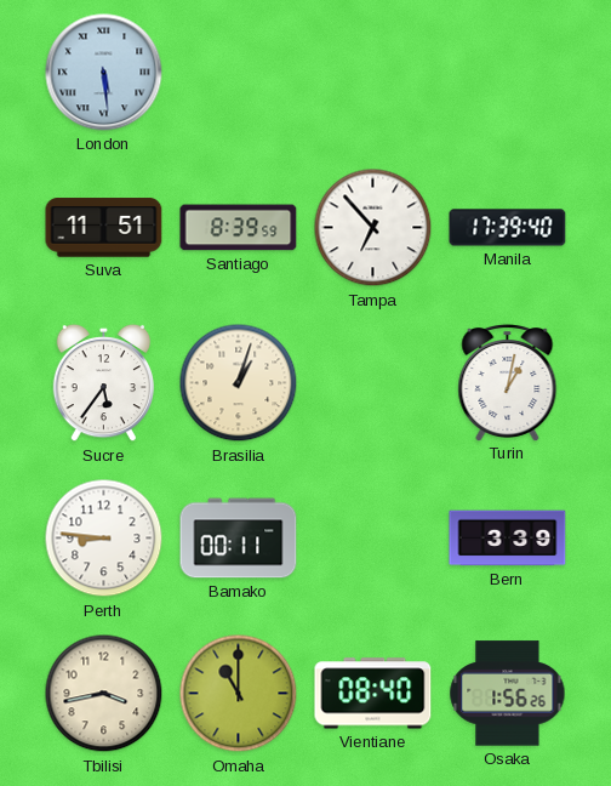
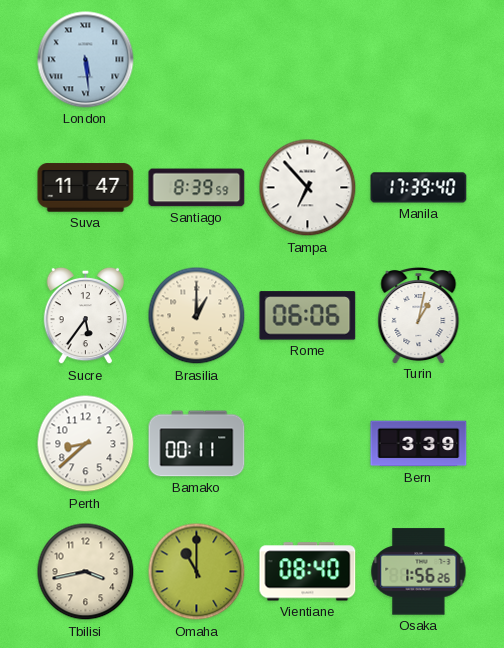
Suva: 11:51 -> 11:47 (86, 188)
Brasilia: 1:03 -> 1:00 (197, 316)
Rome: none -> 06:06 (308, 316)
Perth: 8:46 -> 8:38 (86, 444)
